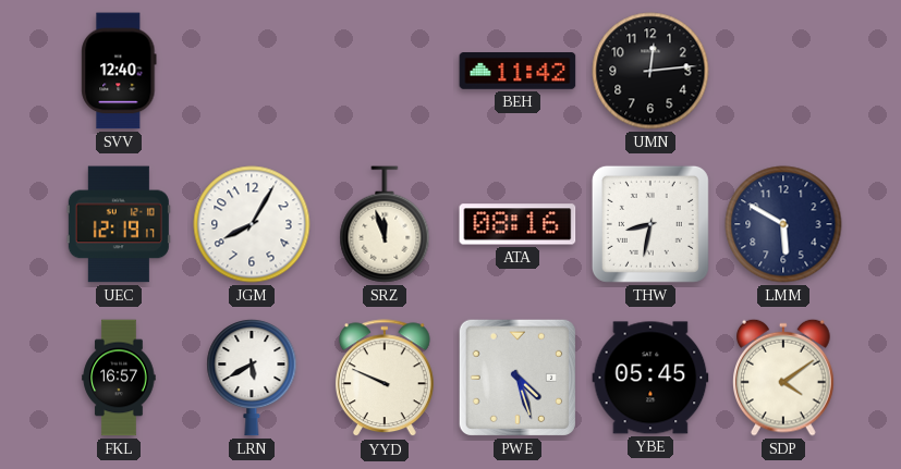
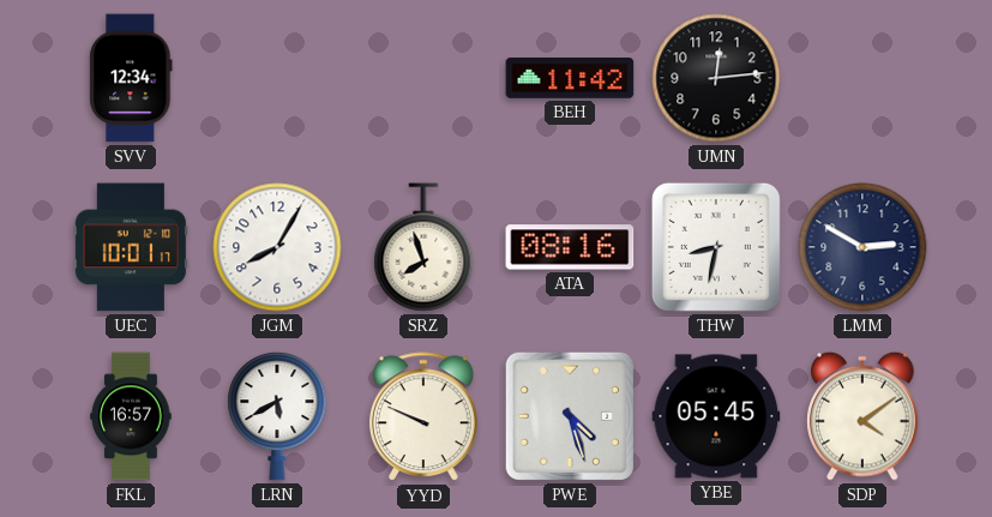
SVV: 12:40 -> 12:34 (131, 78)
UEC: 12:19 -> 10:01 (131, 247)
SRZ: 11:57 -> 7:57 (423, 247)
LMM: 5:50 -> 2:50 (862, 247)
